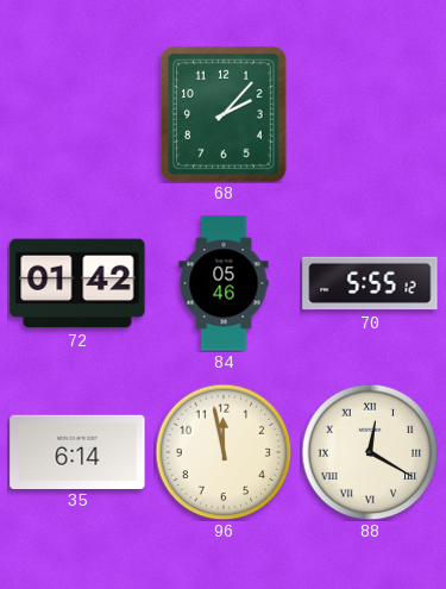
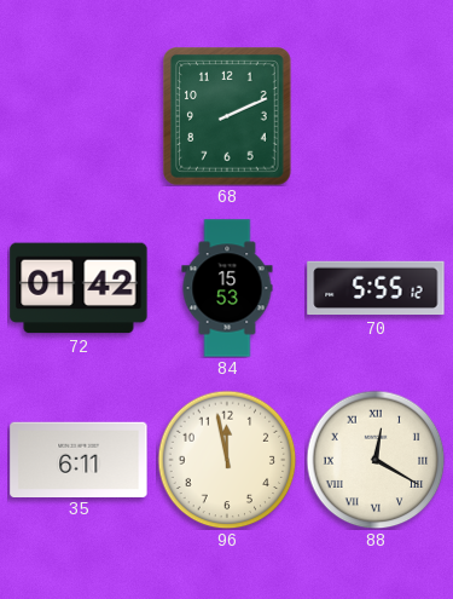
68: 2:07 -> 2:11 (228, 116)
84: 05:46 -> 15:53 (227, 288)
35: 6:14 -> 6:11 (79, 459)
